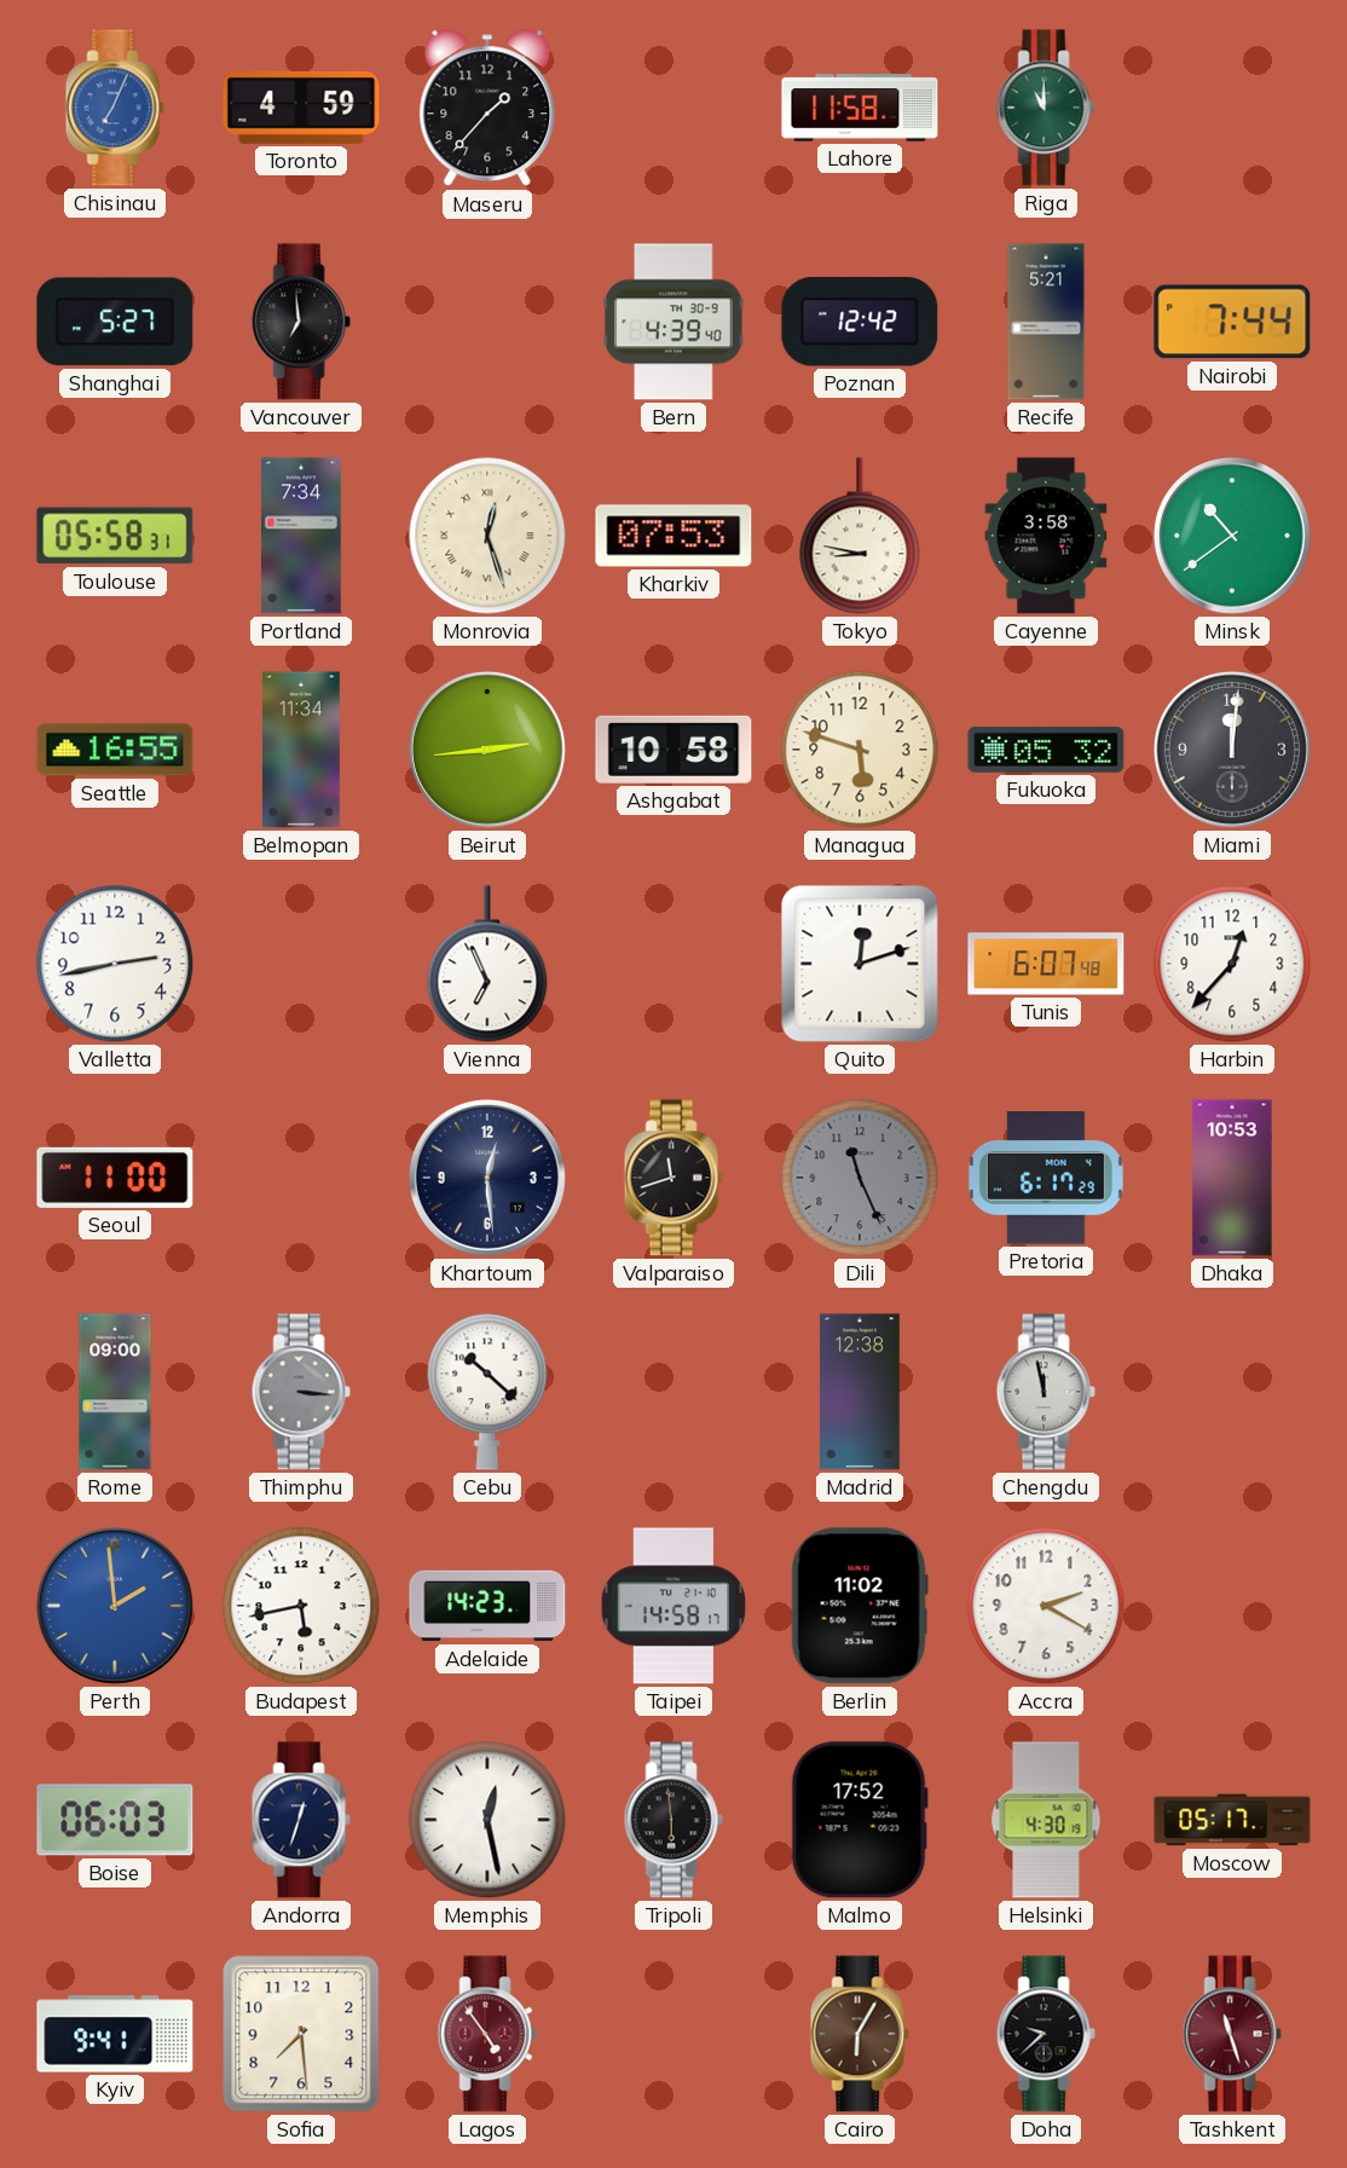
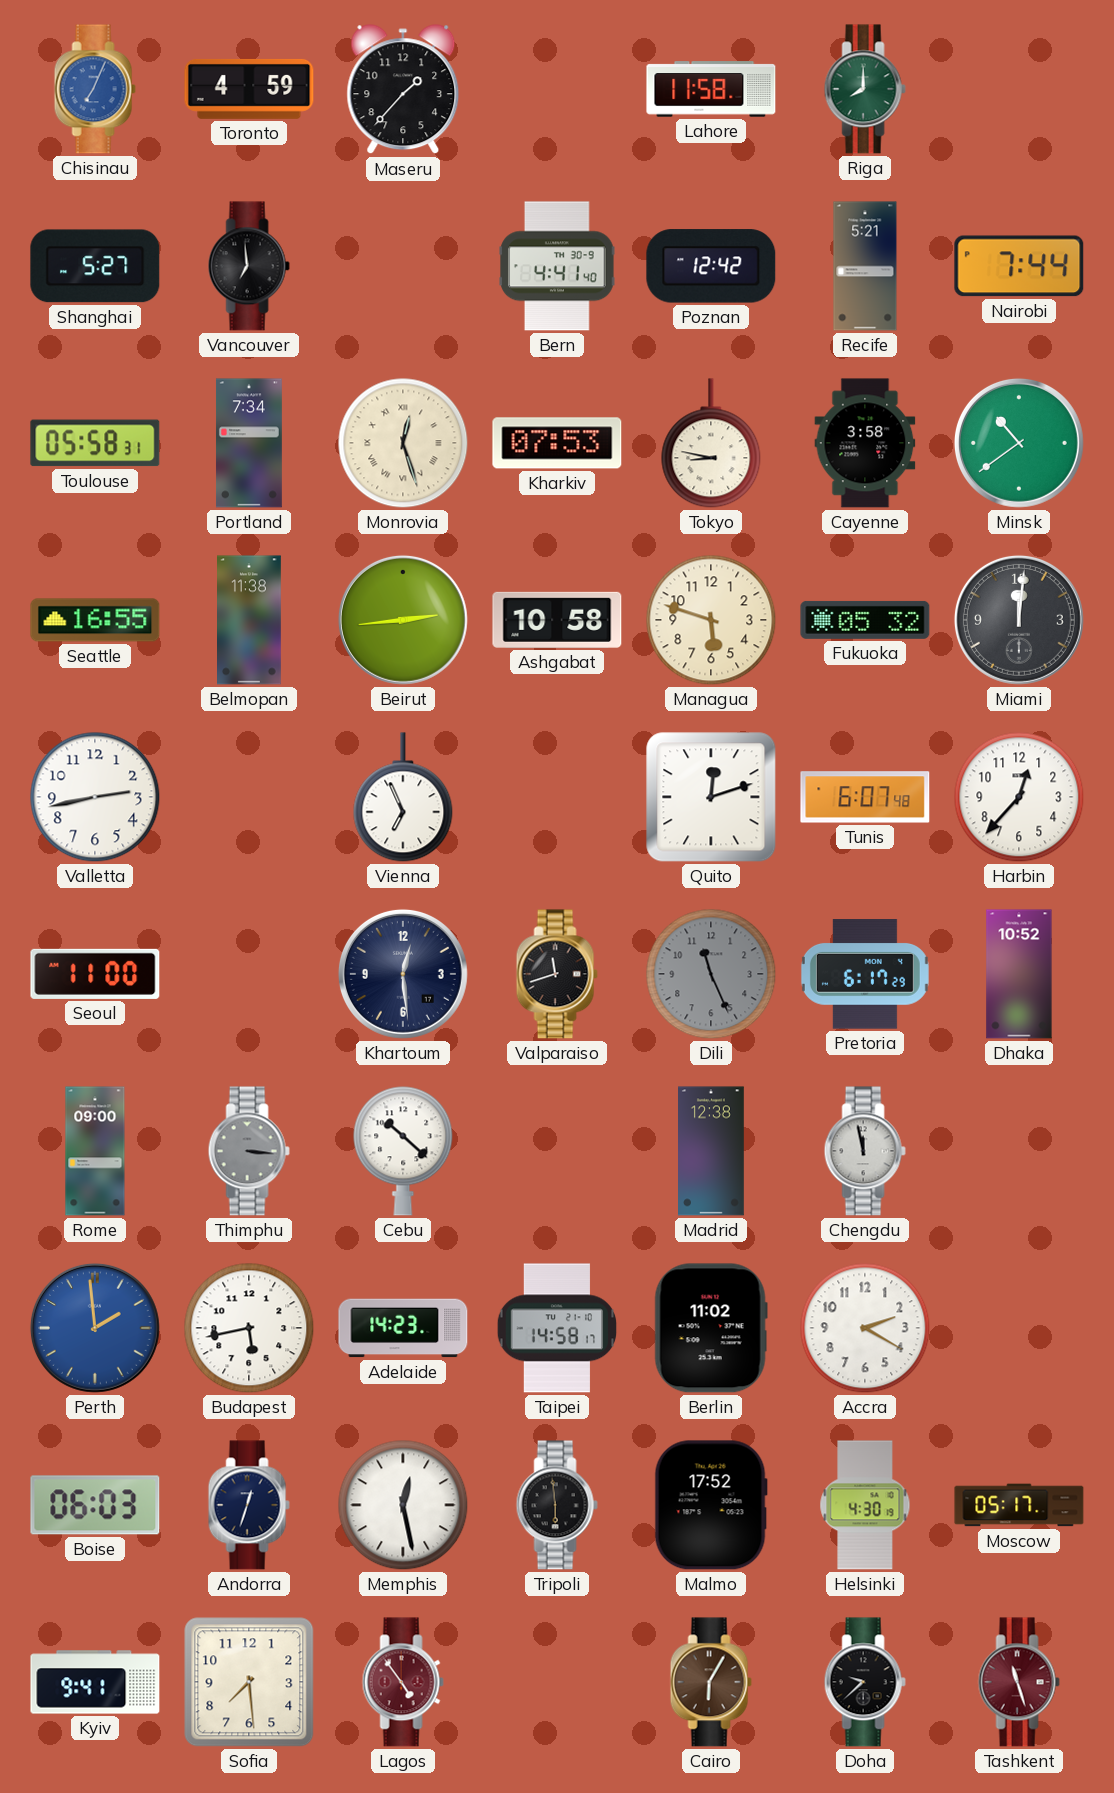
Riga: 11:00 -> 8:00 (865, 89)
Bern: 4:39 -> 4:41 (557, 266)
Belmopan: 11:34 -> 11:38 (250, 620)
Dhaka: 10:53 -> 10:52 (1019, 974)
